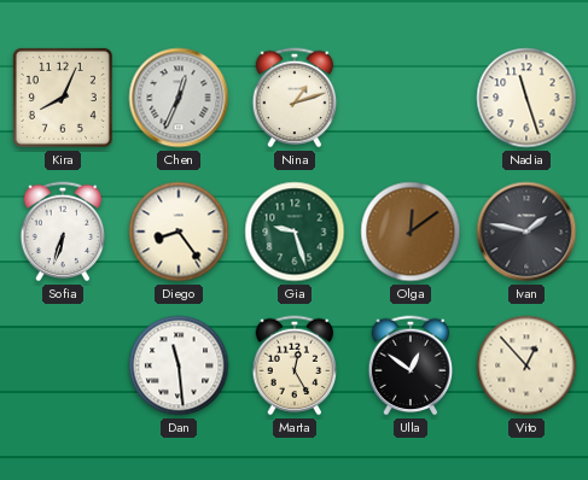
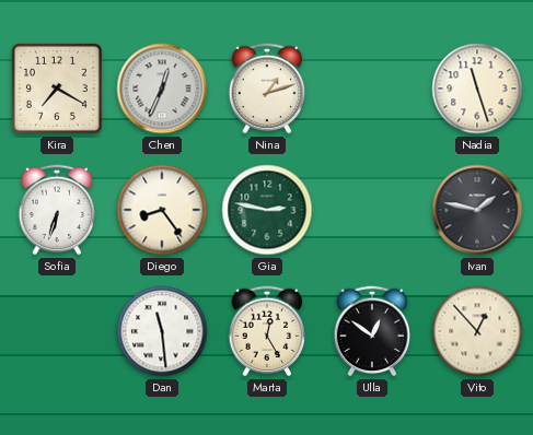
Kira: 8:04 -> 7:20 (57, 89)
Gia: 9:27 -> 2:47 (267, 210)
Olga: 12:09 -> none (411, 232)
